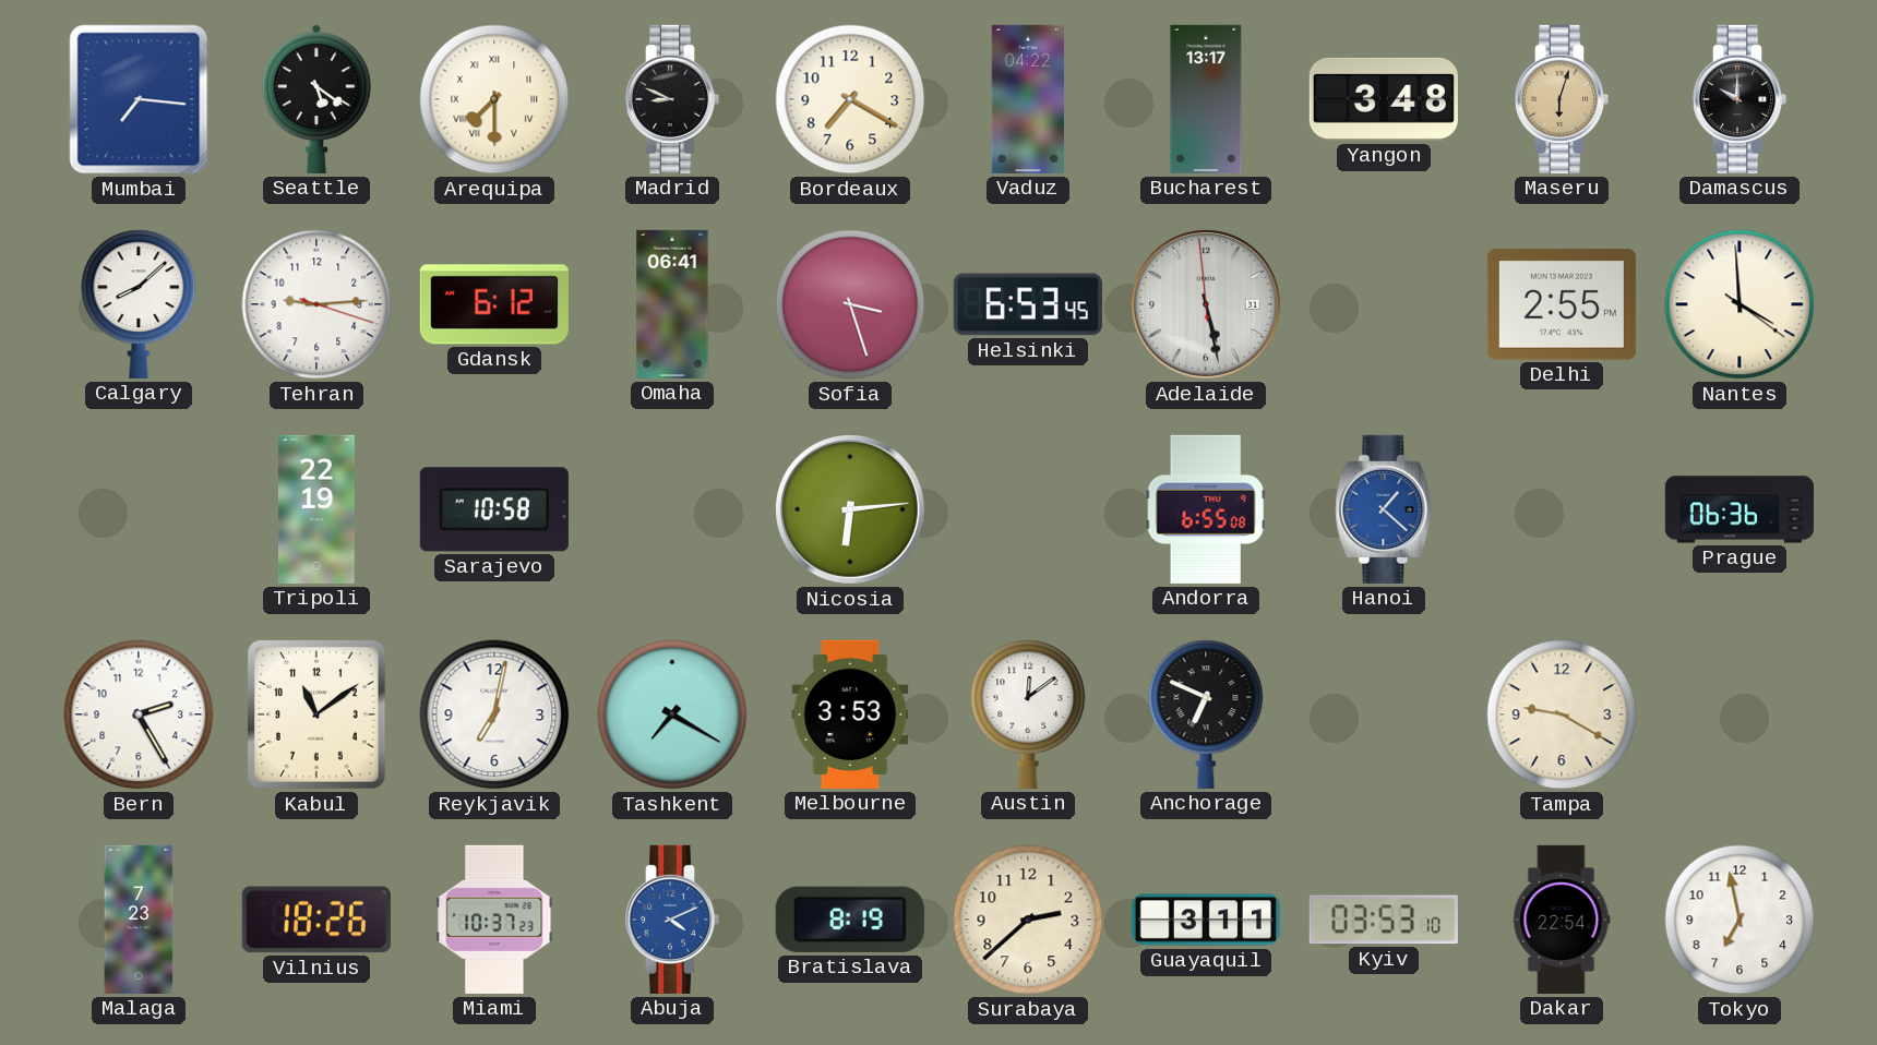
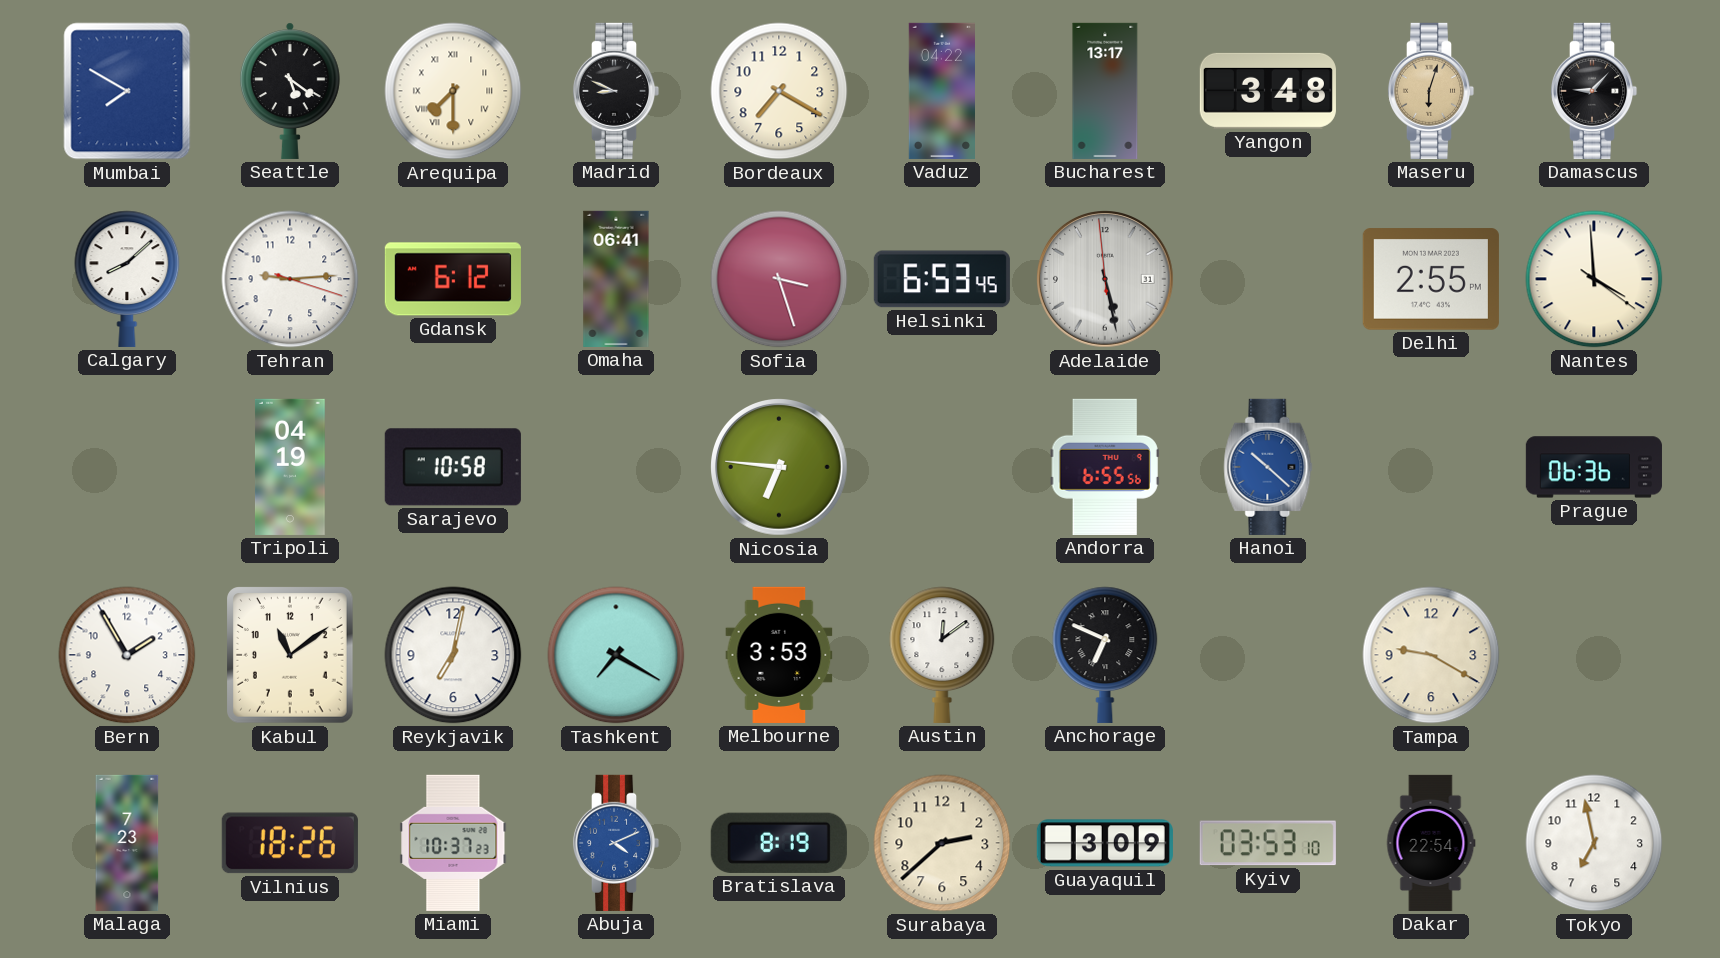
Mumbai: 7:16 -> 7:50 (127, 91)
Damascus: 10:00 -> 9:07 (1594, 91)
Tripoli: 22:19 -> 04:19 (290, 467)
Nicosia: 6:14 -> 6:46 (780, 468)
Andorra: 6:55:08 -> 6:55:56 (1105, 467)
Hanoi: 1:22 -> 10:22 (1268, 467)
Bern: 2:25 -> 1:55 (127, 655)
Guayaquil: 3:11 -> 3:09 (1105, 843)
